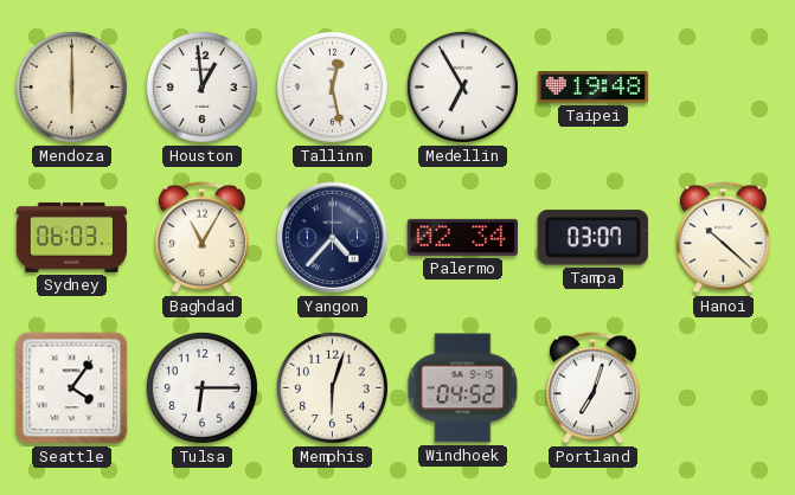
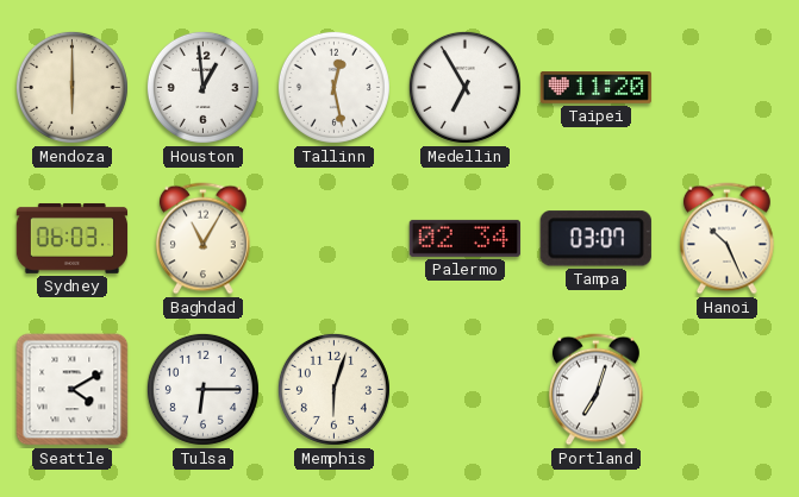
Taipei: 19:48 -> 11:20 (595, 88)
Yangon: 4:37 -> none (332, 237)
Hanoi: 10:22 -> 10:26 (726, 239)
Seattle: 4:06 -> 4:10 (73, 390)
Windhoek: 04:52 -> none (463, 388)
